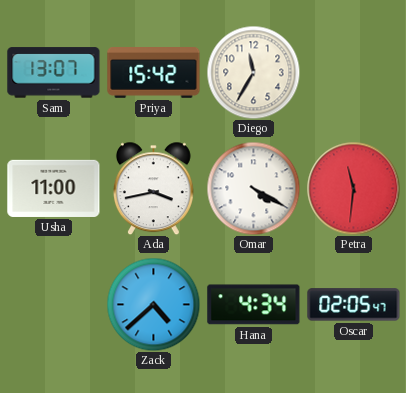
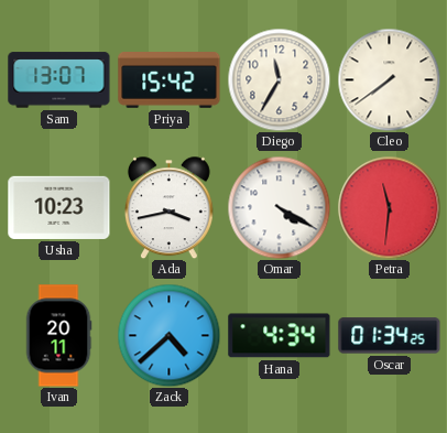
Cleo: none -> 7:39 (389, 79)
Usha: 11:00 -> 10:23 (59, 207)
Ivan: none -> 20:11 (58, 336)
Oscar: 02:05 -> 01:34 (390, 336)
